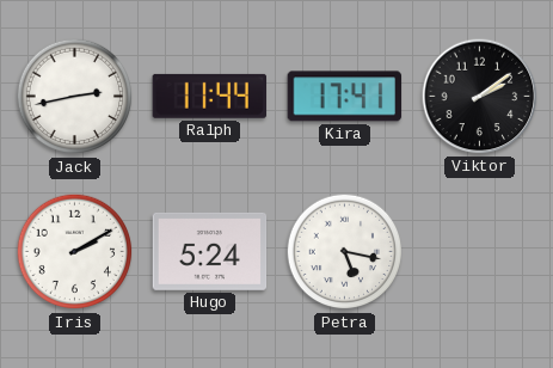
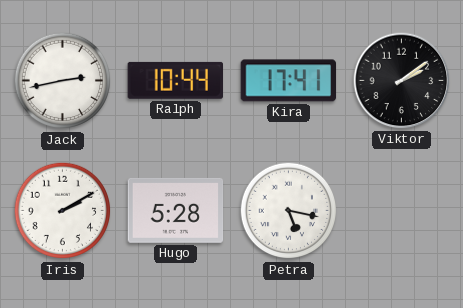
Ralph: 11:44 -> 10:44 (175, 80)
Hugo: 5:24 -> 5:28 (176, 210)
